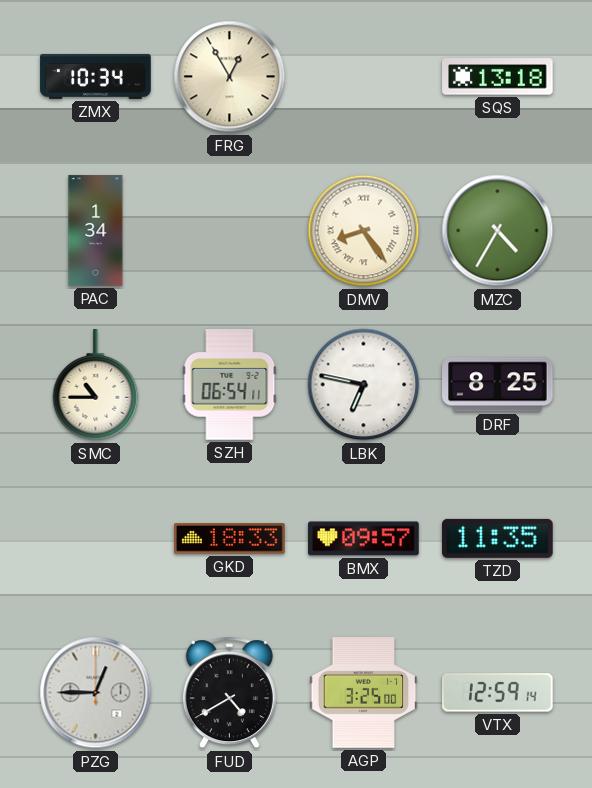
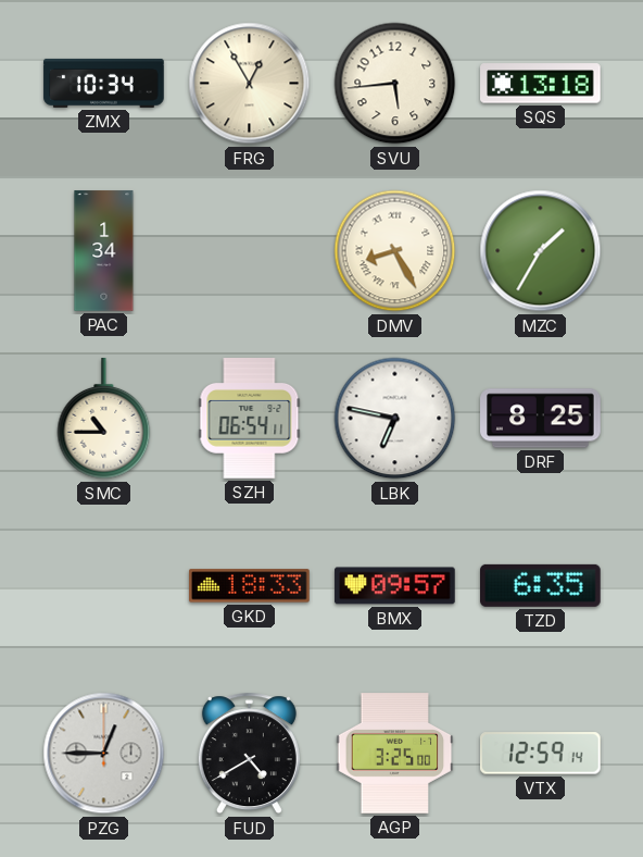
SVU: none -> 5:44 (395, 84)
DMV: 8:24 -> 8:25 (395, 251)
MZC: 4:35 -> 1:35 (541, 251)
TZD: 11:35 -> 6:35 (541, 585)
